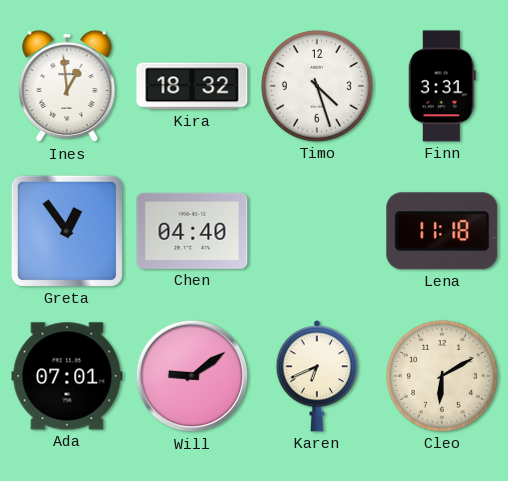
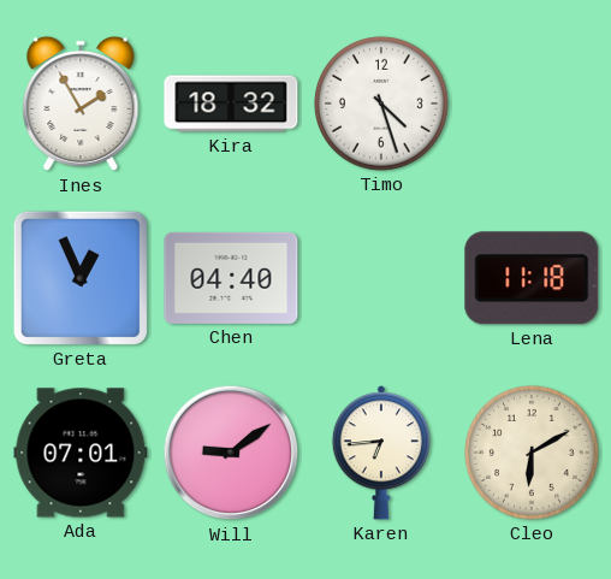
Ines: 12:59 -> 1:55 (81, 104)
Finn: 3:31 -> none (442, 86)
Greta: 12:54 -> 12:56 (81, 278)
Karen: 6:41 -> 6:44 (381, 453)
